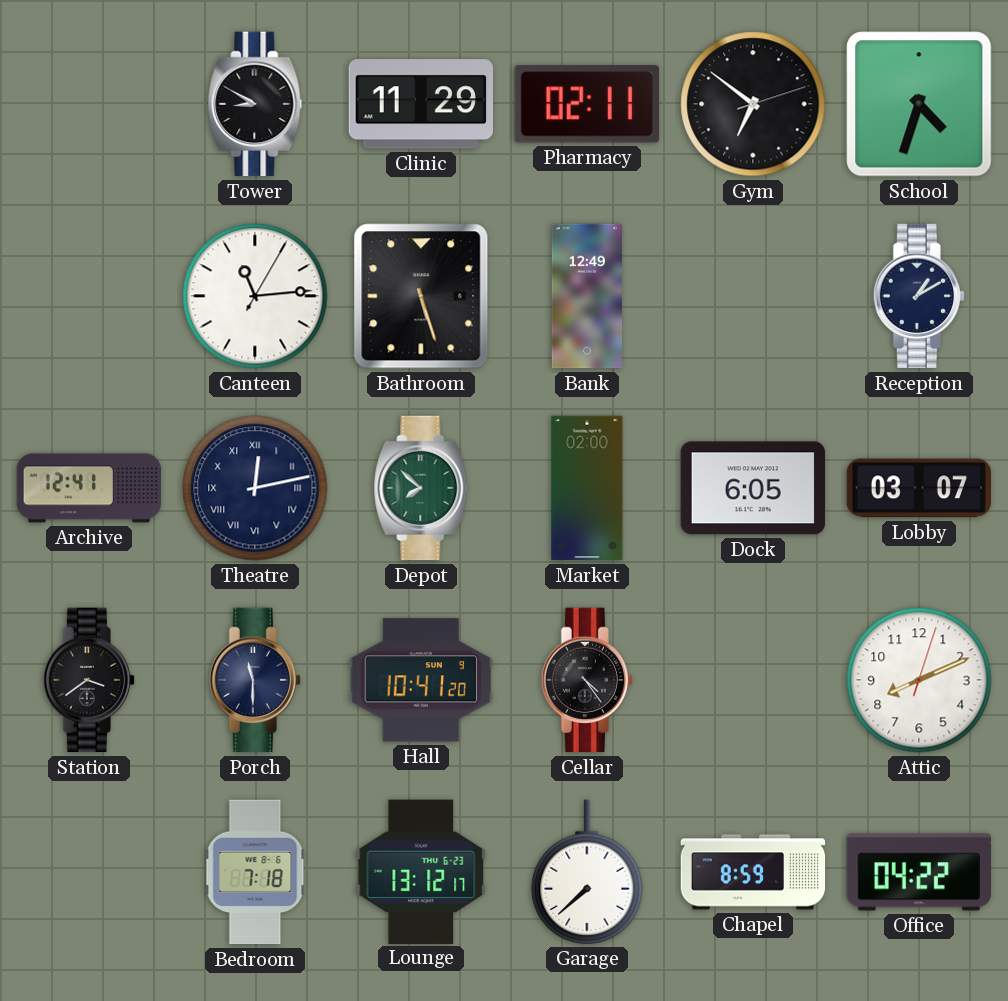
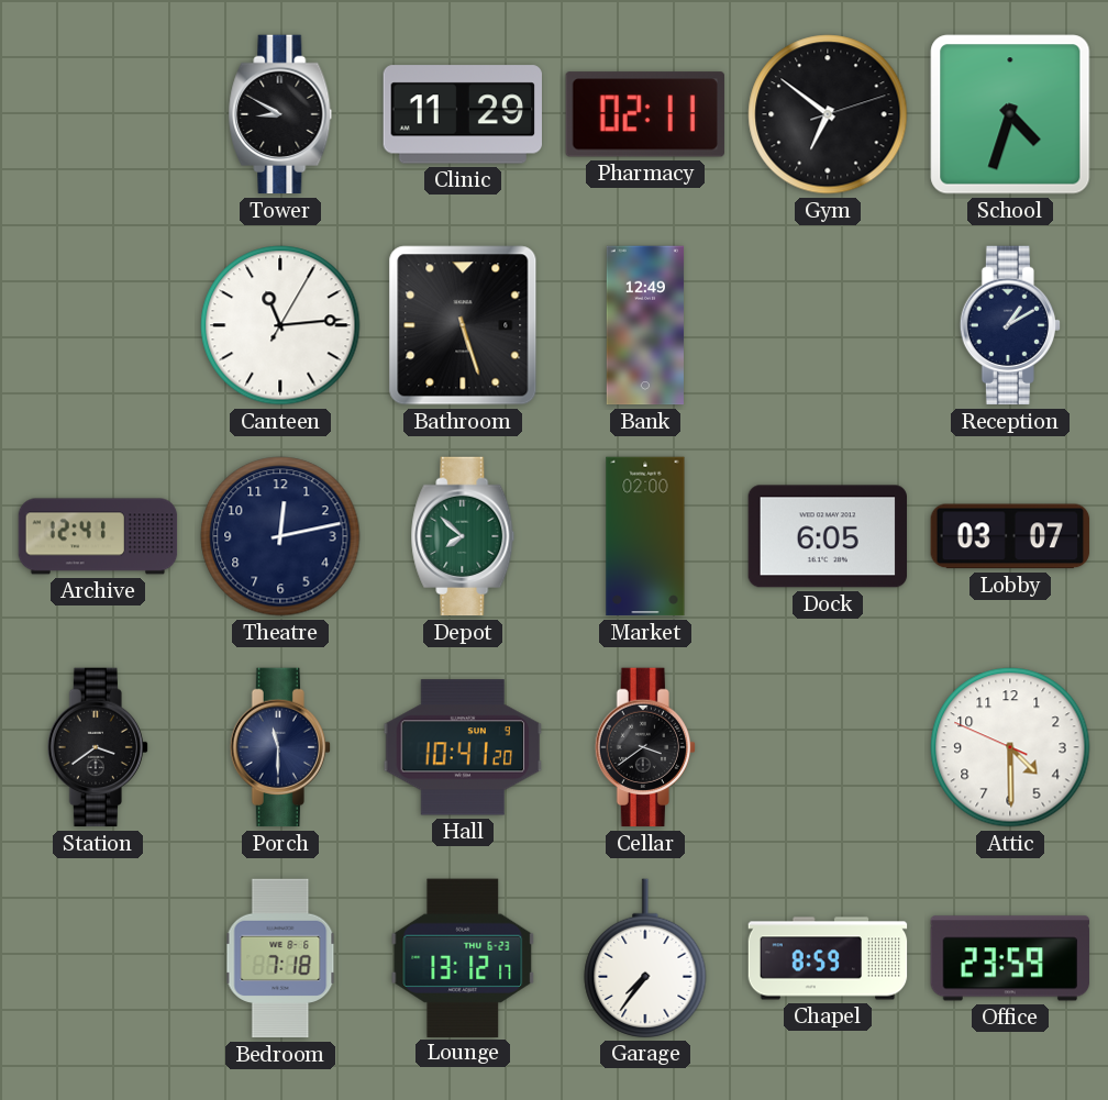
Theatre numerals: Roman -> Arabic (280, 536)
Cellar: 4:24 -> 3:39 (644, 747)
Attic: 8:11 -> 4:29 (1010, 747)
Garage: 7:38 -> 7:36 (645, 958)
Office: 04:22 -> 23:59 (1009, 958)
